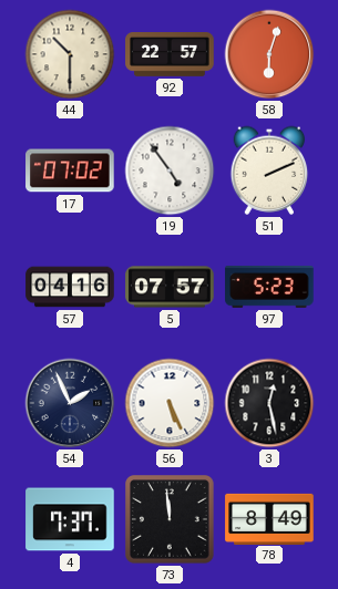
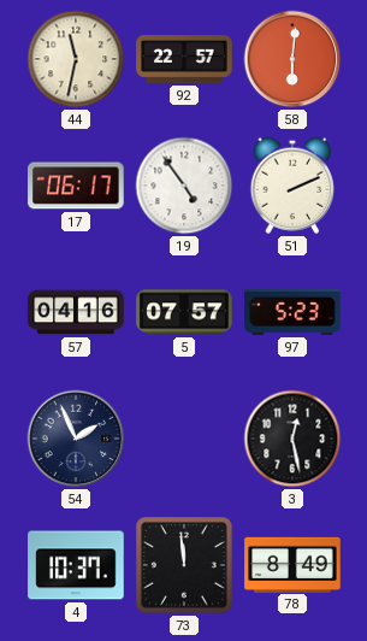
44: 10:30 -> 11:32 (76, 59)
58: 6:03 -> 6:01 (292, 59)
17: 07:02 -> 06:17 (76, 186)
56: 5:26 -> none (170, 403)
4: 7:37 -> 10:37 (76, 565)
